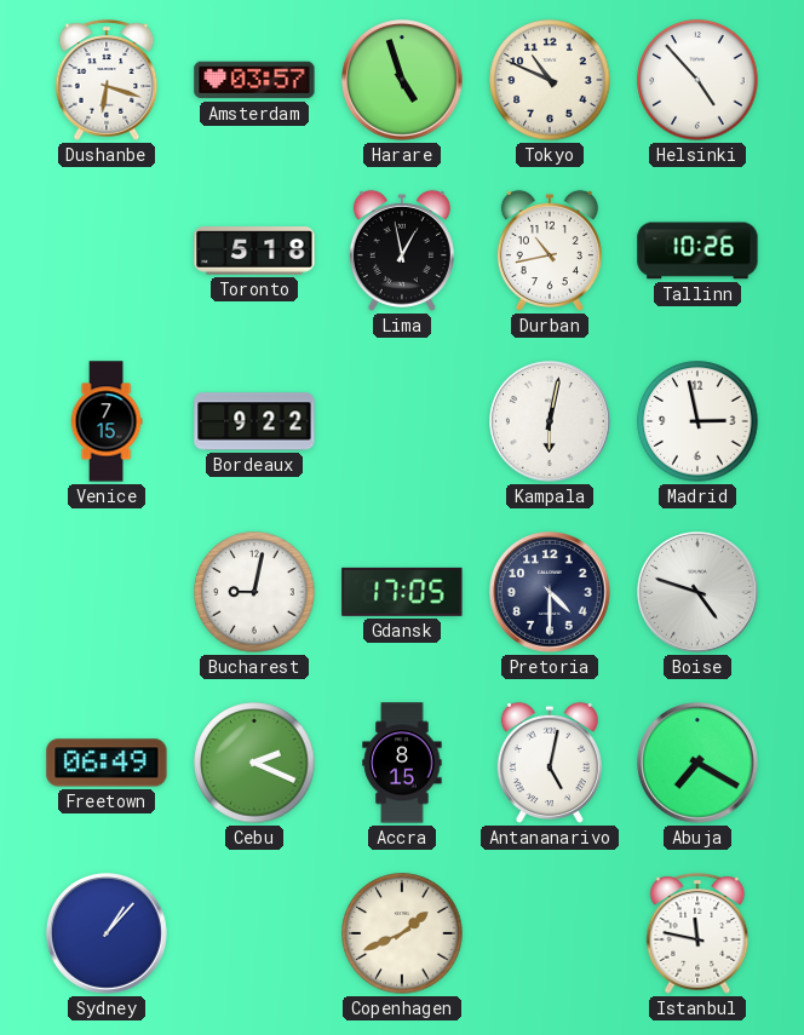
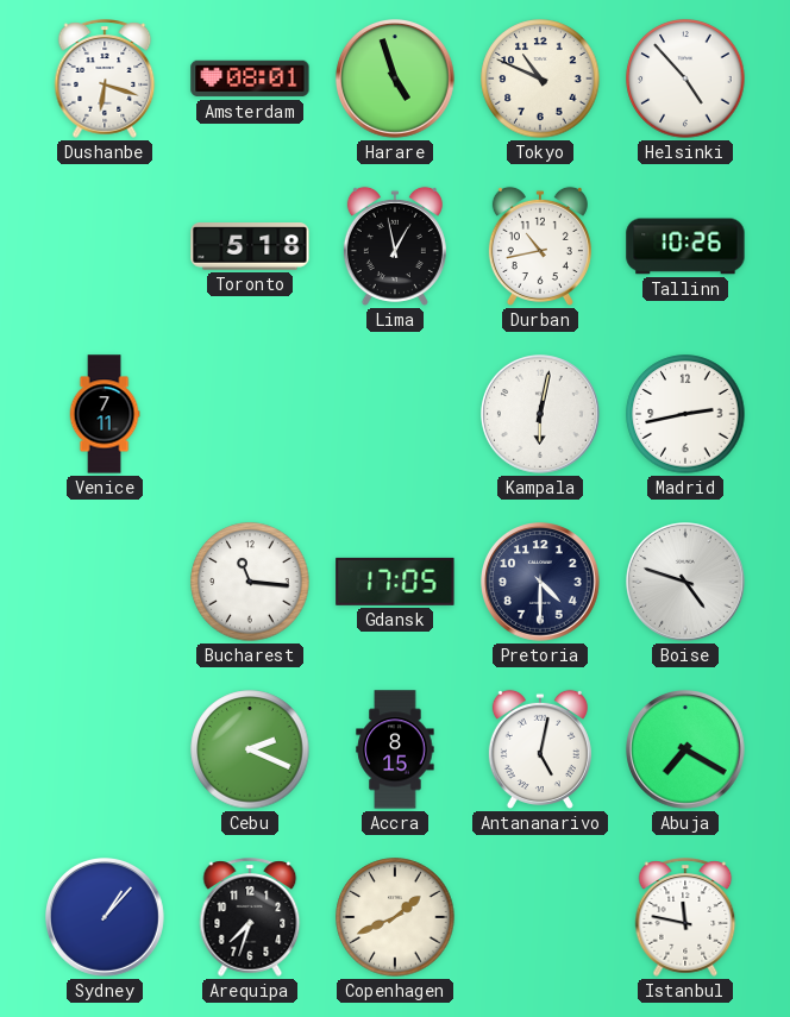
Amsterdam: 03:57 -> 08:01 (250, 79)
Venice: 7:15 -> 7:11 (105, 414)
Bordeaux: 9:22 -> none (254, 421)
Madrid: 2:58 -> 2:43 (685, 414)
Bucharest: 9:02 -> 11:16 (250, 582)
Freetown: 06:49 -> none (107, 763)
Arequipa: none -> 7:33 (250, 917)
